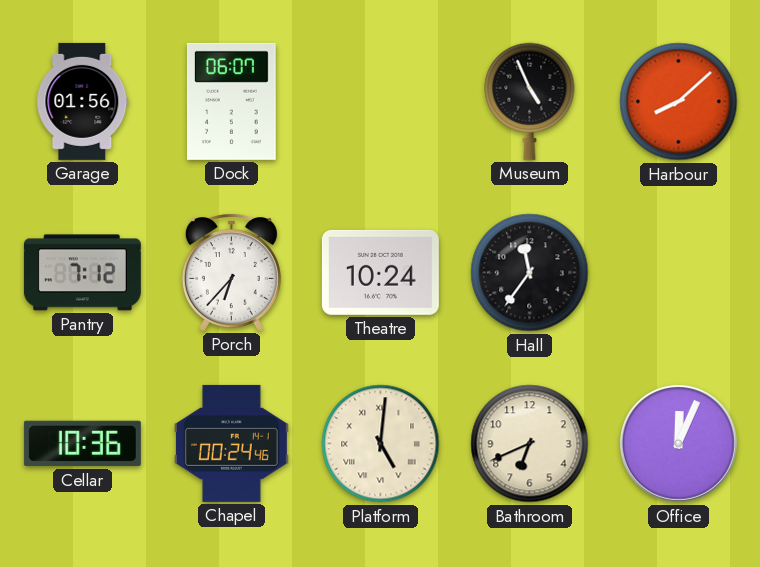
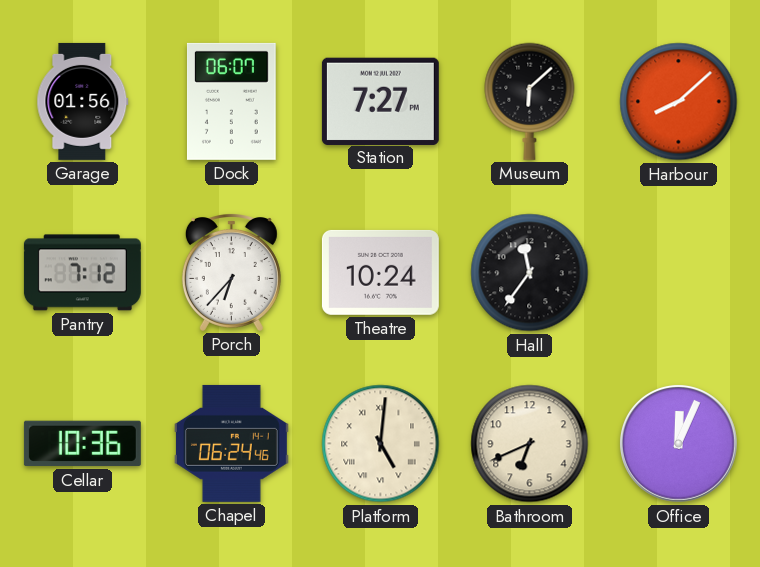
Station: none -> 7:27 (380, 101)
Museum: 4:56 -> 6:08 (530, 101)
Chapel: 00:24 -> 06:24 (231, 443)
